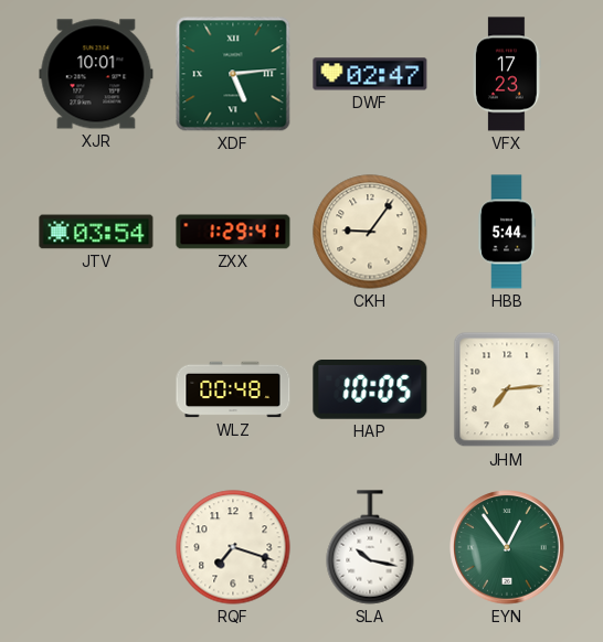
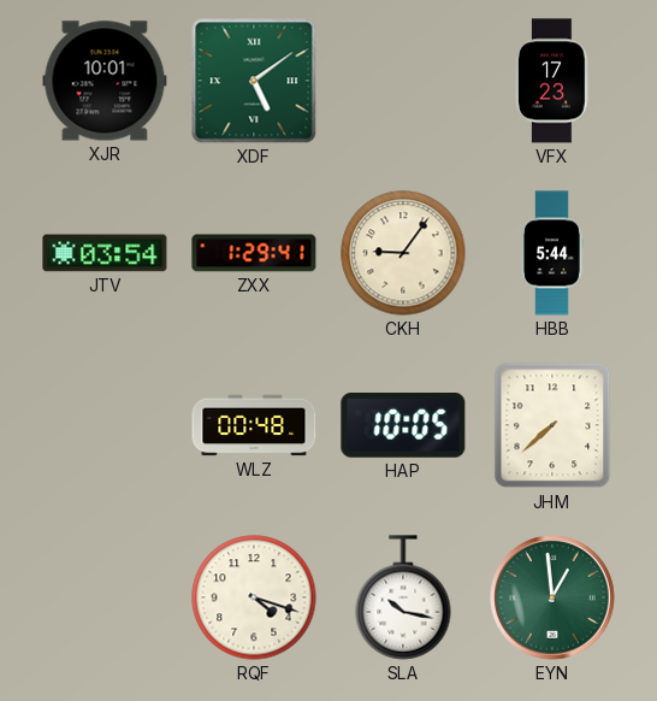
XDF: 5:14 -> 5:09 (254, 81)
DWF: 02:47 -> none (370, 74)
JHM: 7:14 -> 7:38 (552, 425)
RQF: 7:18 -> 4:18 (254, 597)
EYN: 12:54 -> 12:59 (554, 599)
